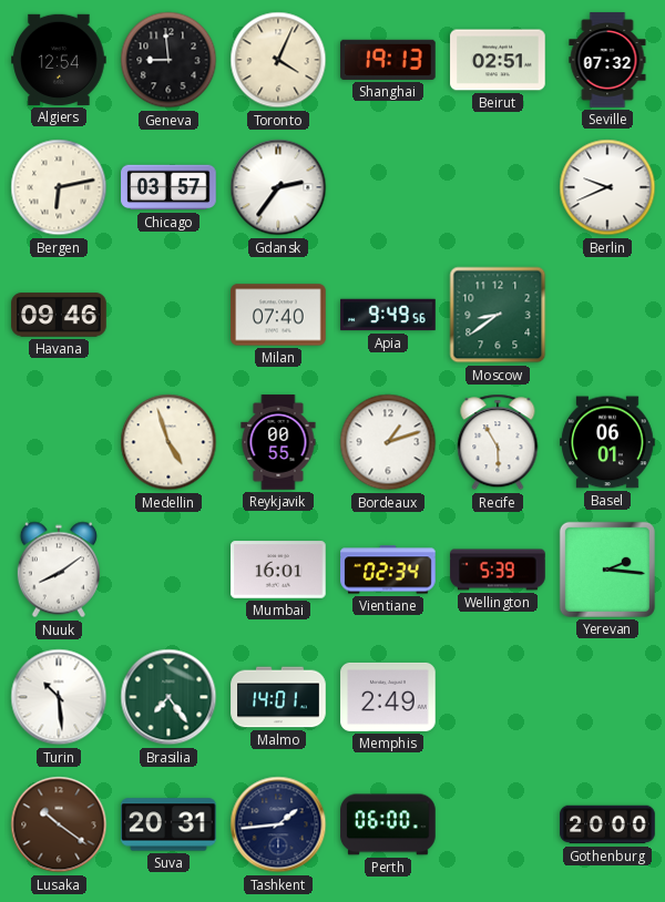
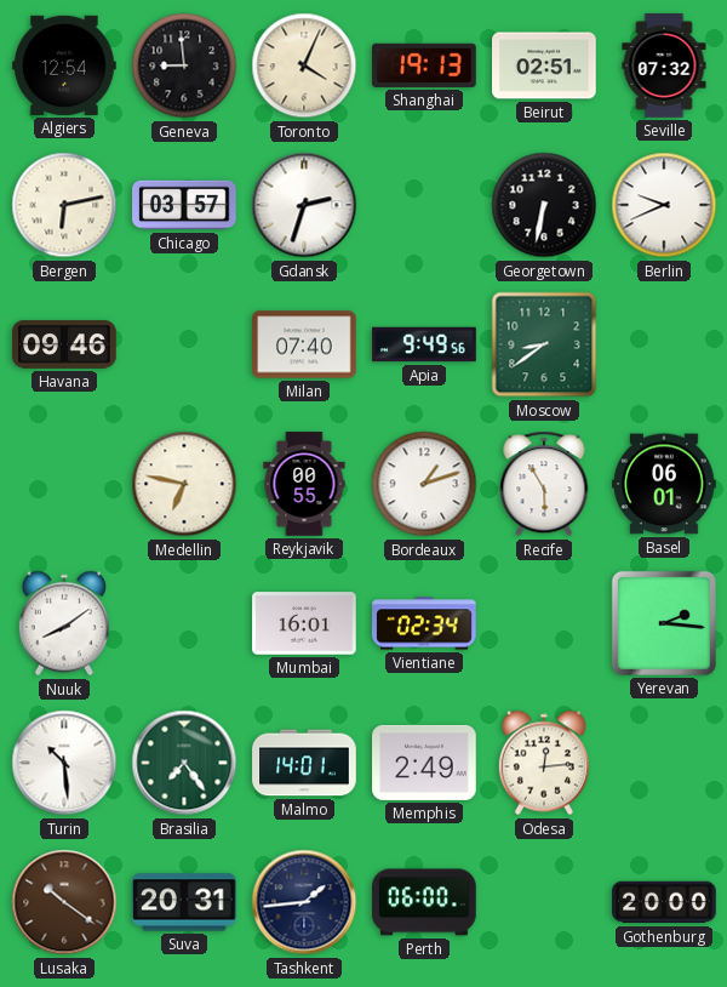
Gdansk: 2:36 -> 2:33 (304, 205)
Georgetown: none -> 6:32 (544, 205)
Medellin: 4:57 -> 6:47 (184, 484)
Wellington: 5:39 -> none (498, 570)
Odesa: none -> 12:14 (544, 763)
